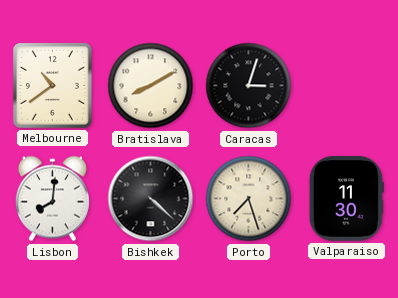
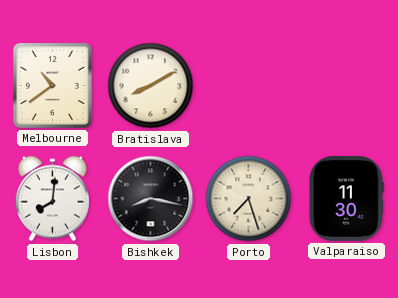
Caracas: 3:03 -> none (249, 86)
Bishkek: 4:22 -> 8:17 (151, 199)
